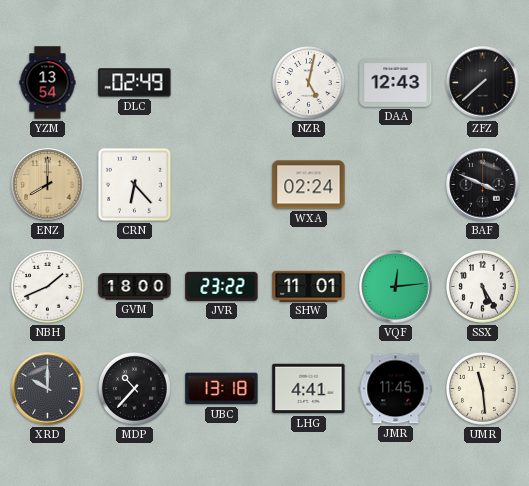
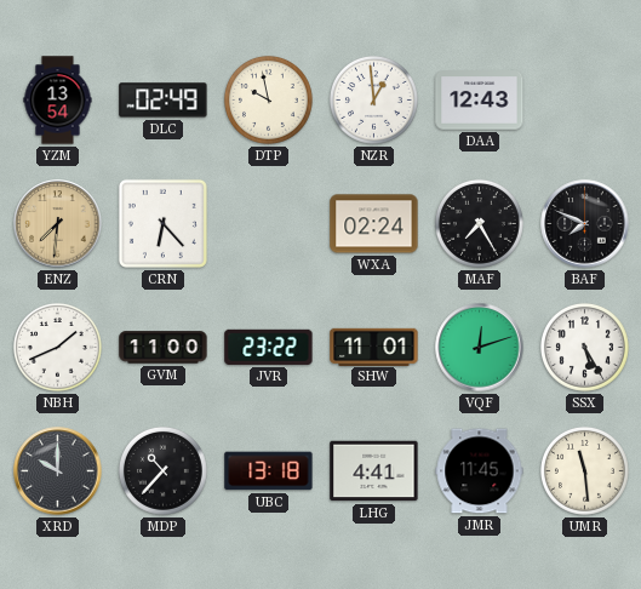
DTP: none -> 9:58 (268, 99)
NZR: 5:02 -> 12:59 (373, 99)
ZFZ: 7:38 -> none (483, 83)
ENZ: 8:00 -> 7:31 (58, 224)
MAF: none -> 7:25 (479, 223)
BAF: 3:49 -> 7:49 (585, 224)
GVM: 18:00 -> 11:00 (164, 348)
VQF: 12:14 -> 12:12 (480, 348)
